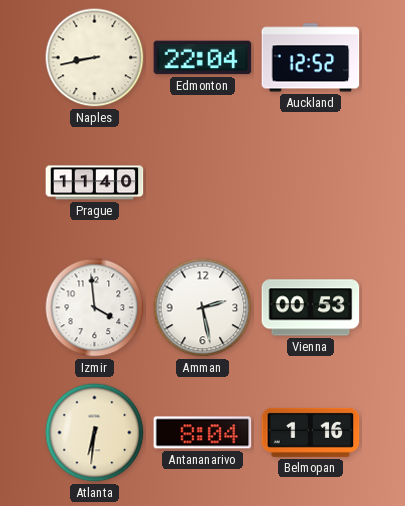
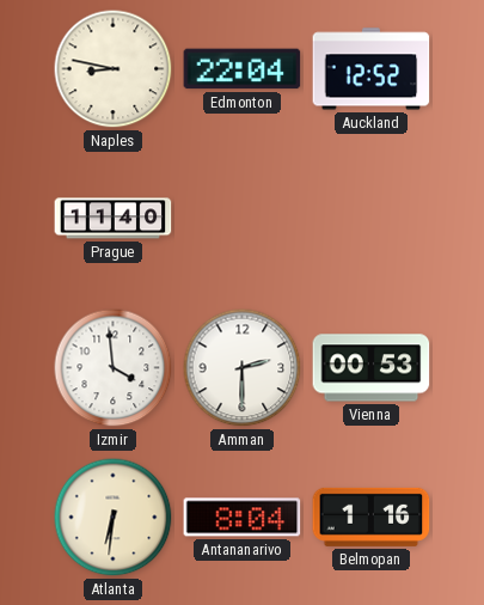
Naples: 8:43 -> 8:47 (114, 69)
Amman: 2:28 -> 2:30 (243, 368)
